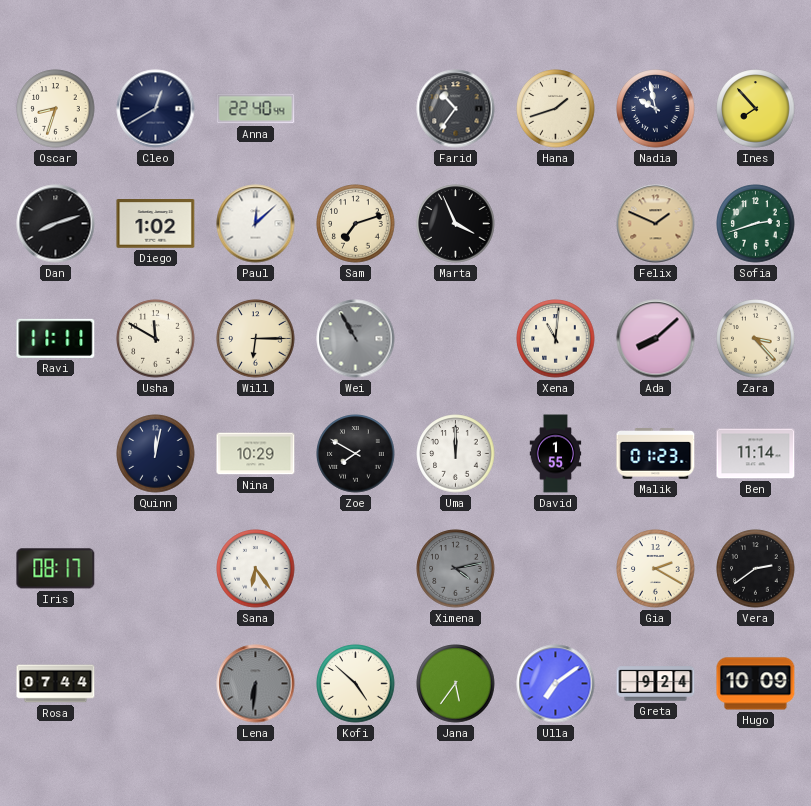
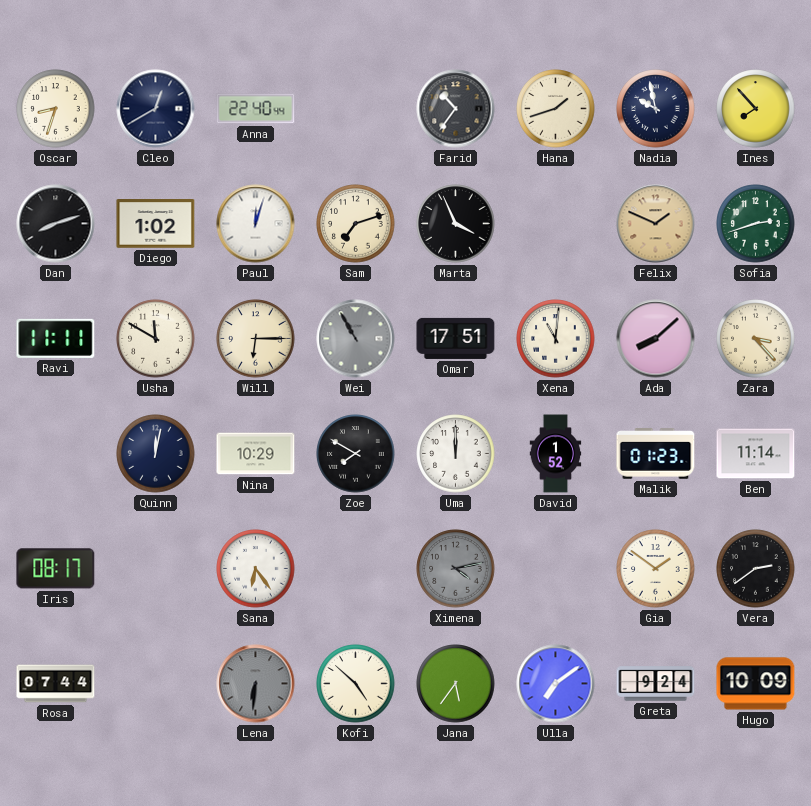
Paul: 12:08 -> 12:03 (256, 224)
Omar: none -> 17:51 (456, 338)
David: 1:55 -> 1:52 (556, 454)
Gia: 2:20 -> 1:51 (656, 569)
